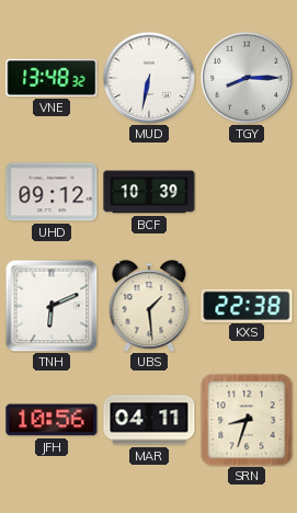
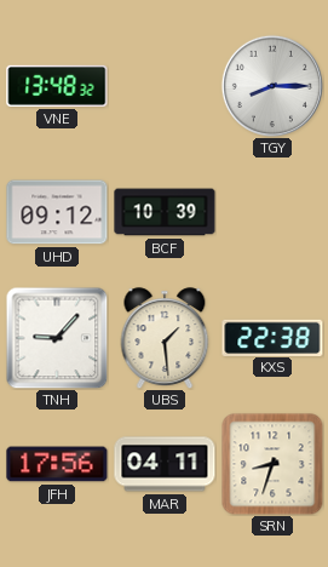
MUD: 6:32 -> none (149, 78)
TNH: 6:11 -> 9:07 (57, 338)
JFH: 10:56 -> 17:56 (57, 464)
